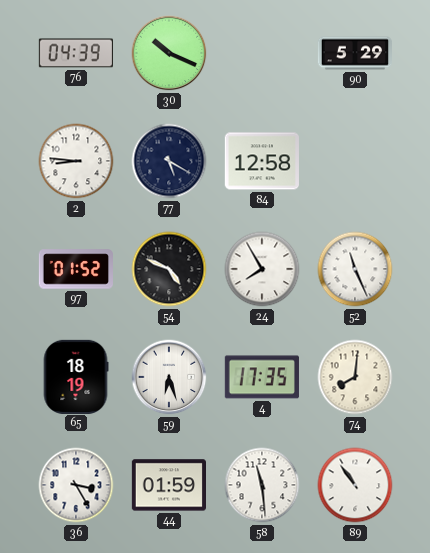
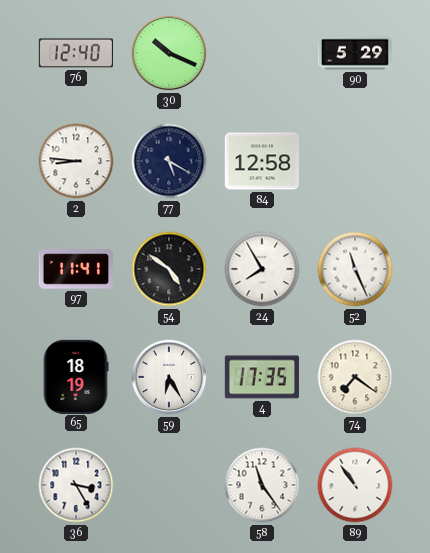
76: 04:39 -> 12:40 (75, 53)
97: 01:52 -> 11:41 (75, 269)
54: 4:49 -> 4:51 (169, 269)
59: 6:27 -> 6:25 (169, 377)
74: 8:01 -> 7:21 (355, 377)
44: 01:59 -> none (168, 485)
58: 11:29 -> 11:24 (262, 485)
